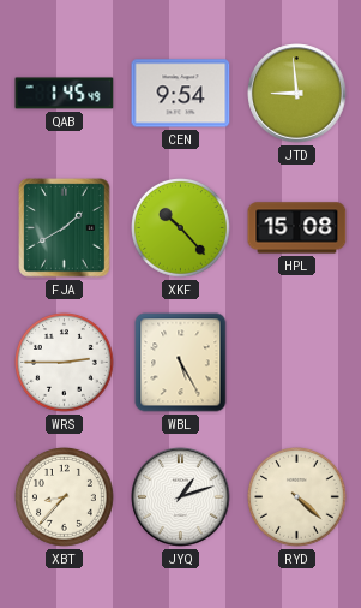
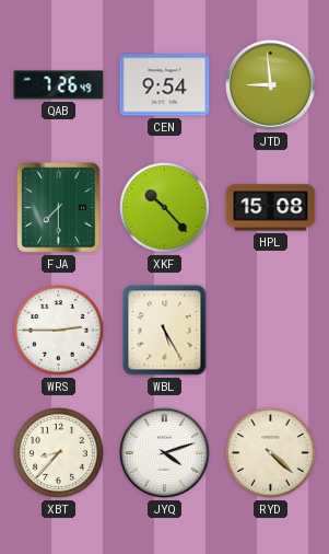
QAB: 1:45 -> 7:26 (59, 85)
FJA: 1:40 -> 7:30 (59, 208)
JYQ: 1:12 -> 4:12 (165, 453)
